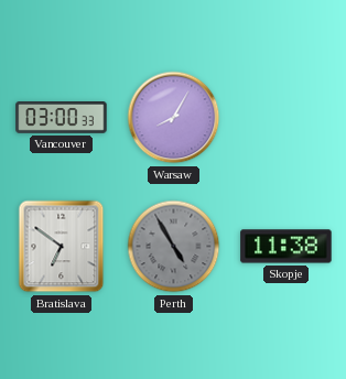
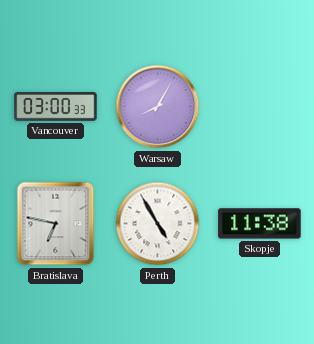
Bratislava: 6:51 -> 6:47 (56, 224)
Perth dial: grey -> white (158, 224)
